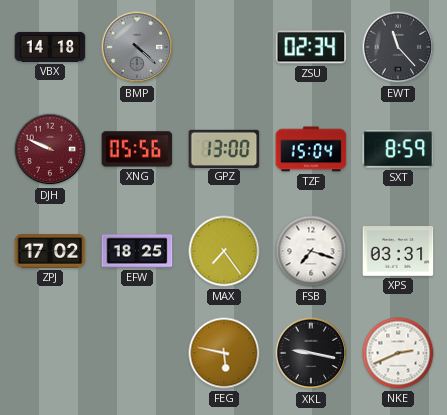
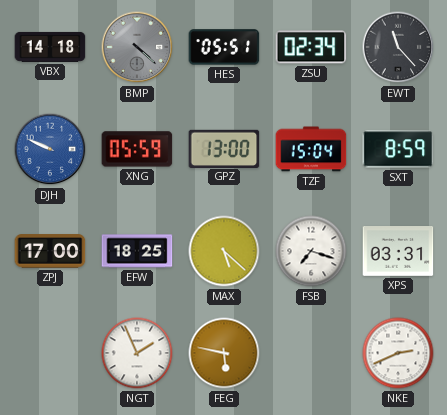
HES: none -> 05:51 (224, 47)
DJH dial: burgundy -> blue (50, 149)
XNG: 05:56 -> 05:59 (137, 149)
ZPJ: 17:02 -> 17:00 (50, 251)
MAX: 7:24 -> 5:22 (224, 251)
NGT: none -> 1:56 (137, 353)
XKL: 9:17 -> none (311, 353)
